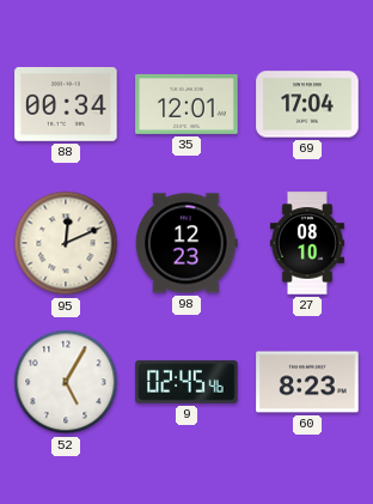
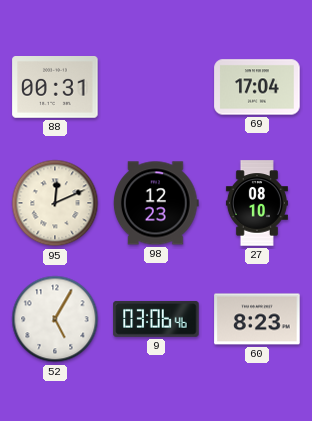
88: 00:34 -> 00:31 (55, 88)
35: 12:01 -> none (186, 104)
9: 02:45 -> 03:06 (156, 319)
